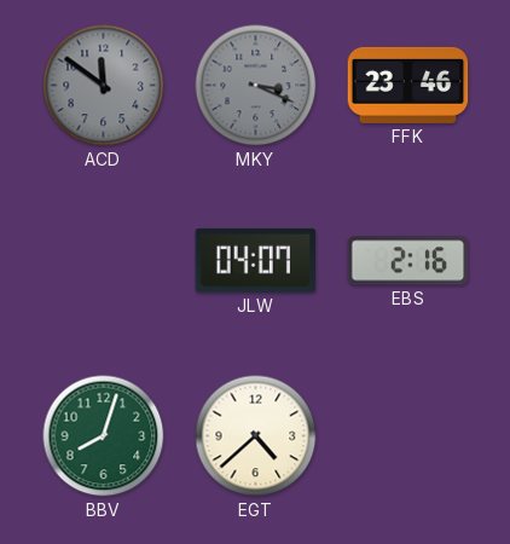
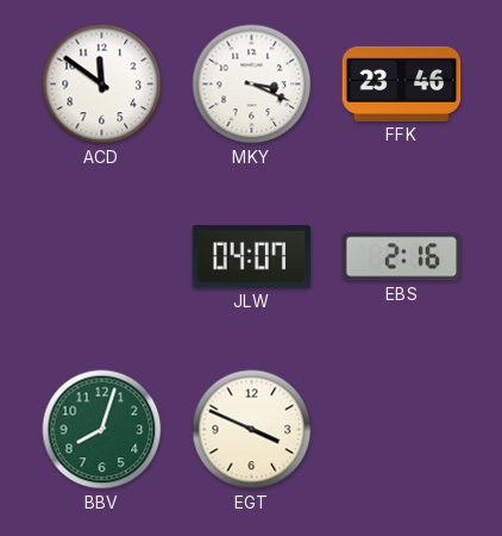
ACD dial: grey -> white (102, 85)
MKY dial: grey -> white (252, 85)
EGT: 4:38 -> 3:49 (252, 430)
